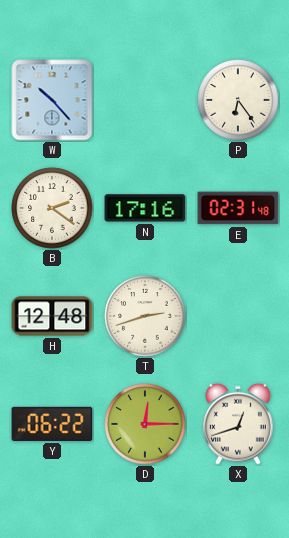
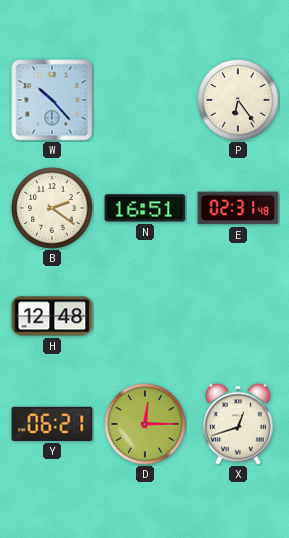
N: 17:16 -> 16:51 (145, 208)
T: 2:42 -> none (145, 316)
Y: 06:22 -> 06:21 (52, 424)
